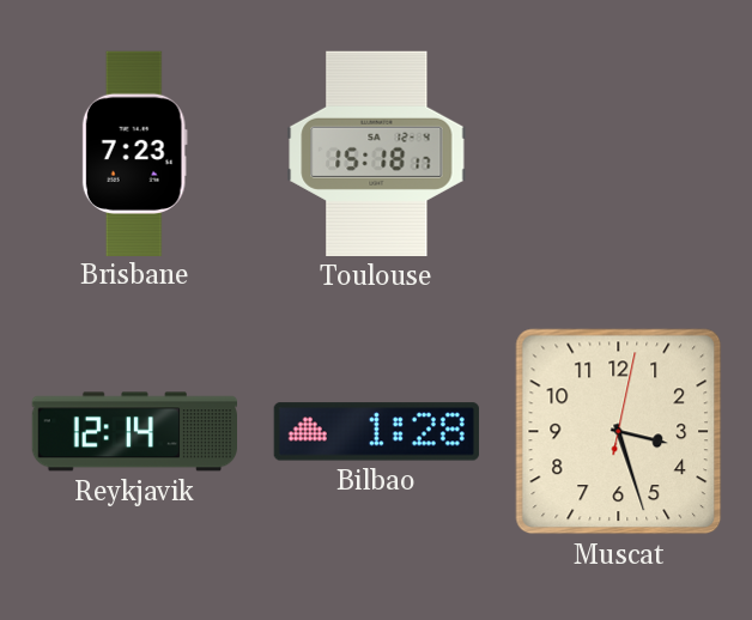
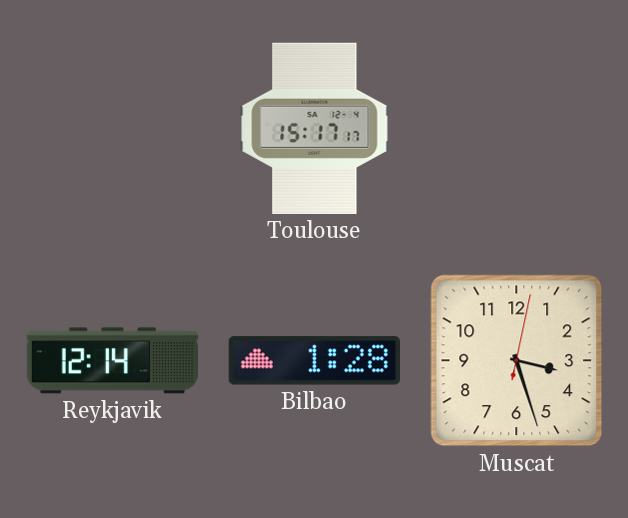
Brisbane: 7:23 -> none (134, 153)
Toulouse: 15:18 -> 15:17 (315, 128)
